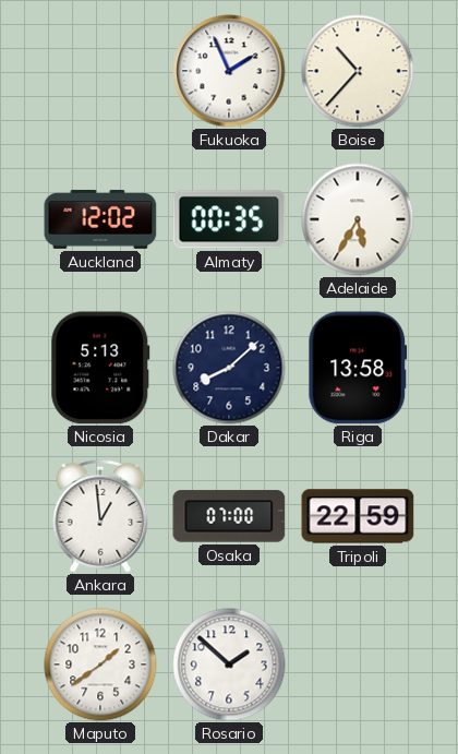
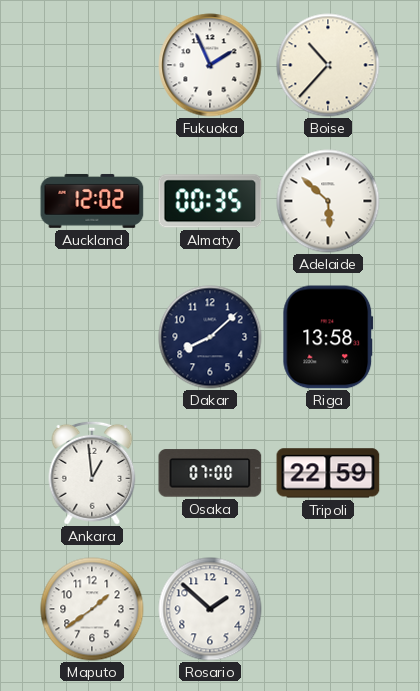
Adelaide: 5:35 -> 5:52 (328, 201)
Nicosia: 5:13 -> none (100, 368)
